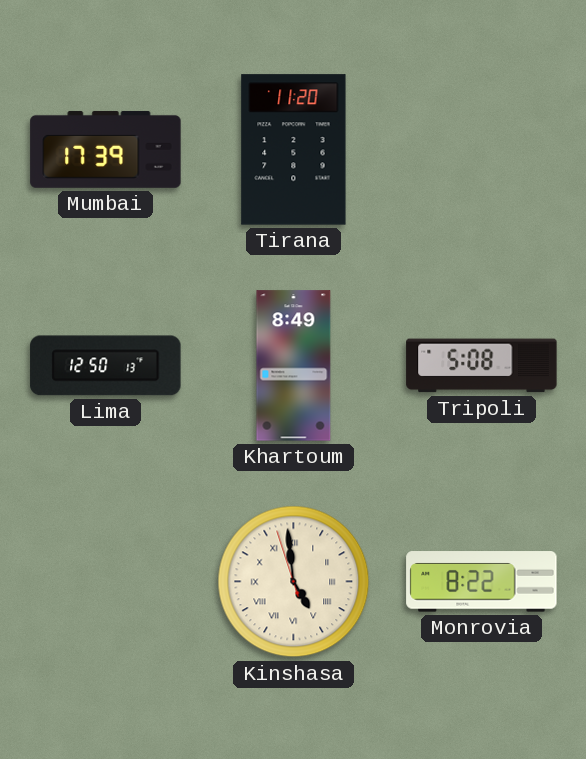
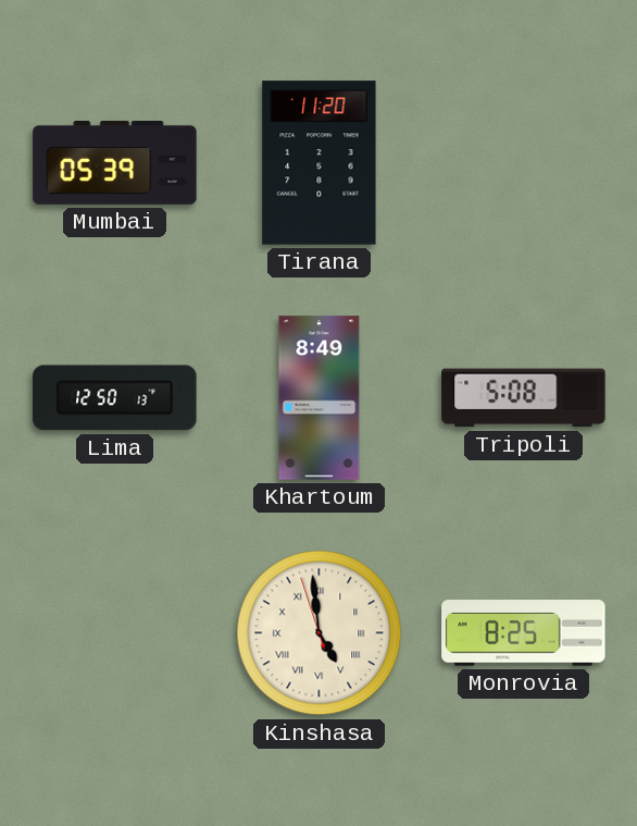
Mumbai: 17:39 -> 05:39 (115, 162)
Monrovia: 8:22 -> 8:25 (524, 633)
